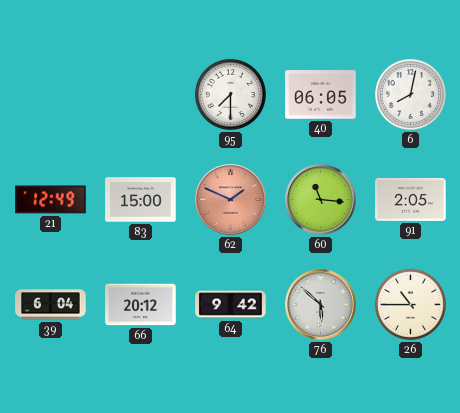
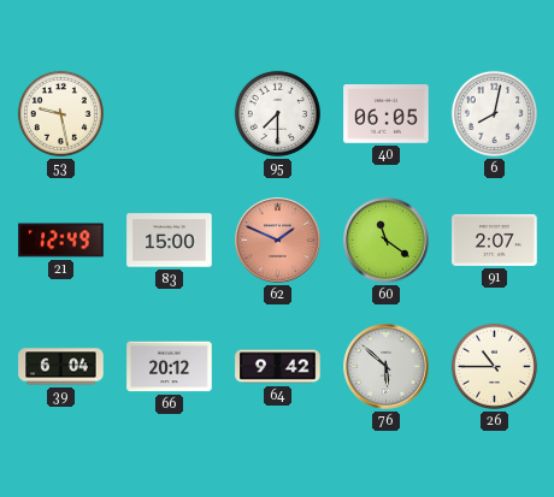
53: none -> 9:28 (60, 113)
60: 11:16 -> 11:21 (387, 241)
91: 2:05 -> 2:07 (495, 239)
